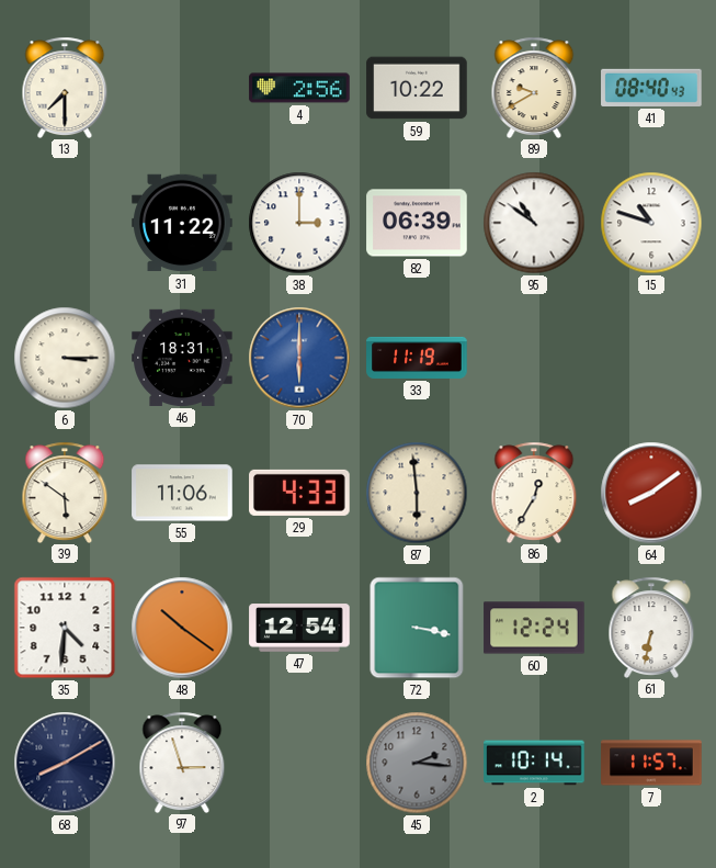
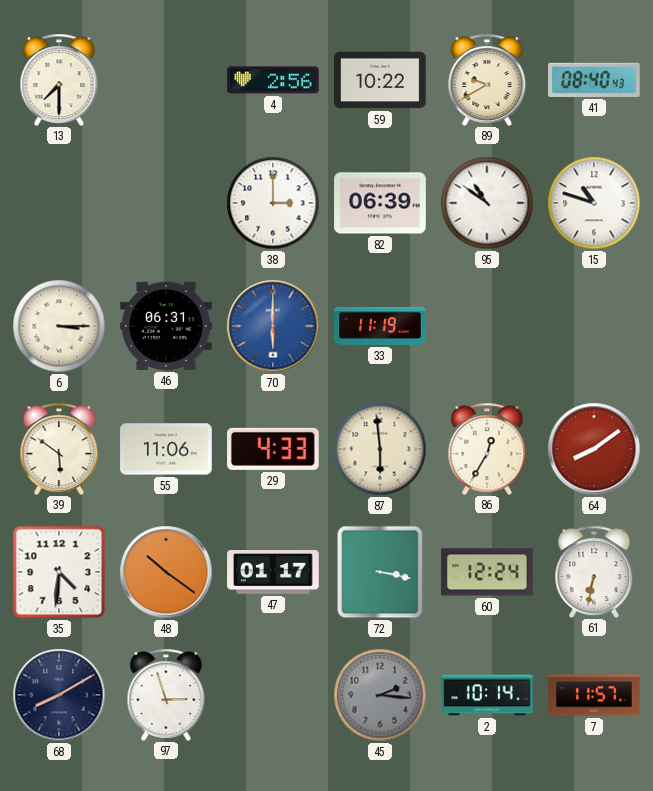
31: 11:22 -> none (182, 223)
46: 18:31 -> 06:31 (166, 326)
47: 12:54 -> 01:17 (273, 572)
